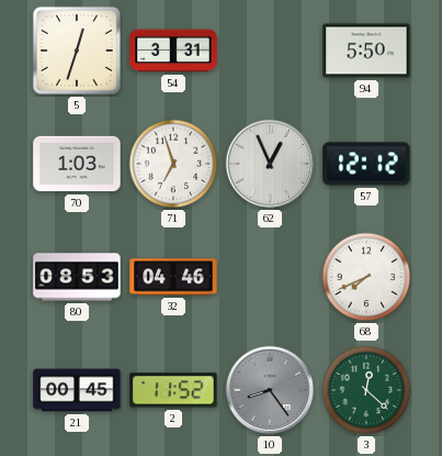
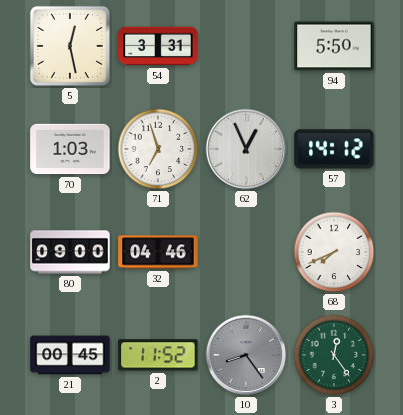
5: 12:33 -> 12:28 (70, 46)
57: 12:12 -> 14:12 (334, 149)
80: 08:53 -> 09:00 (70, 252)
3: 12:22 -> 12:24 (334, 355)
